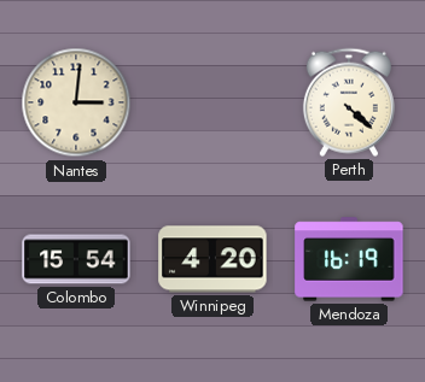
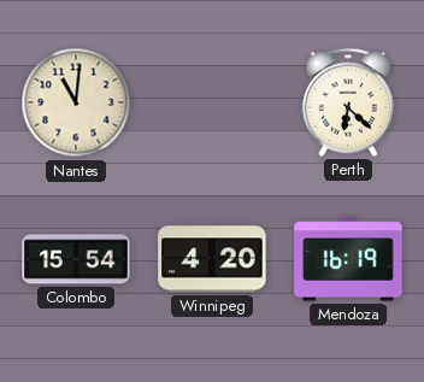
Nantes: 3:01 -> 11:01 (76, 102)
Perth: 4:22 -> 6:22 (348, 102)
